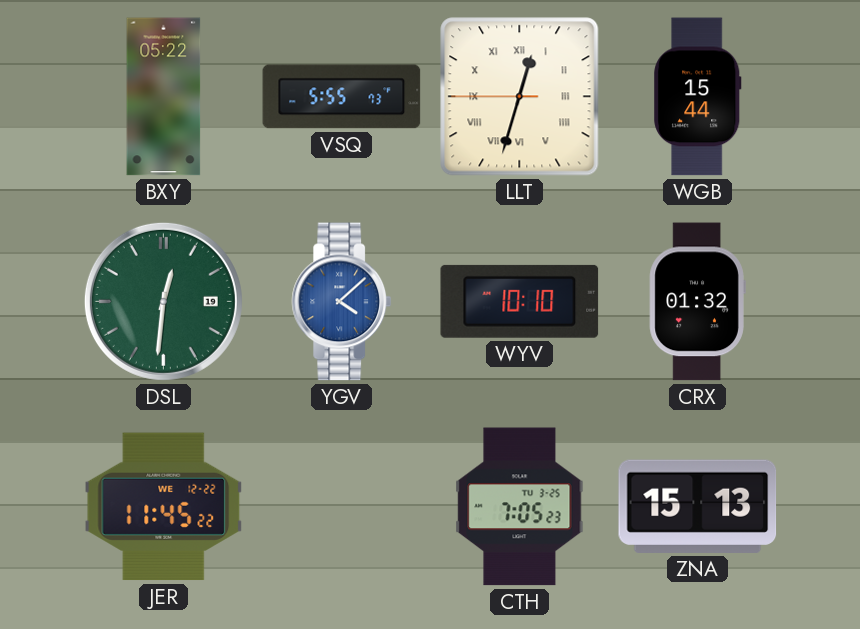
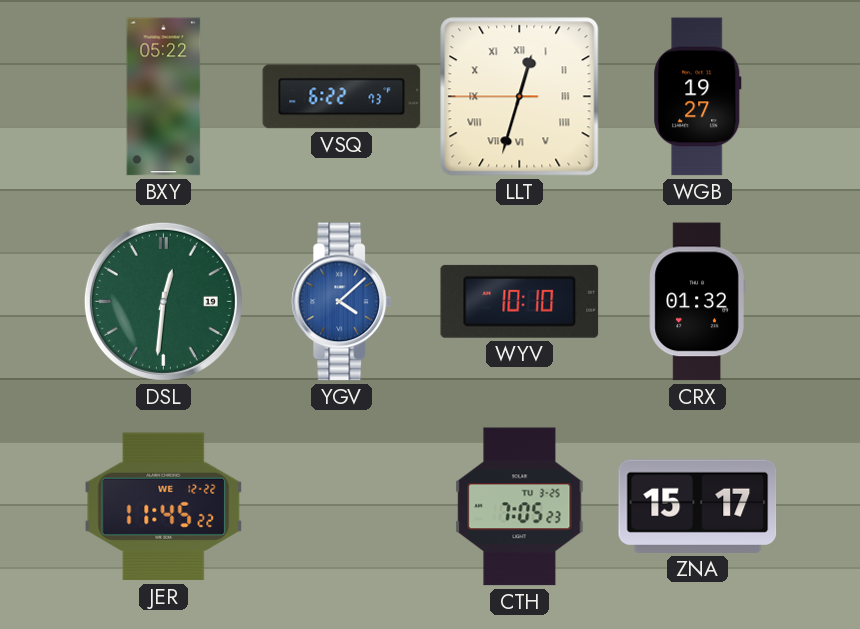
VSQ: 5:55 -> 6:22 (342, 97)
WGB: 15:44 -> 19:27 (698, 97)
ZNA: 15:13 -> 15:17 (698, 506)
